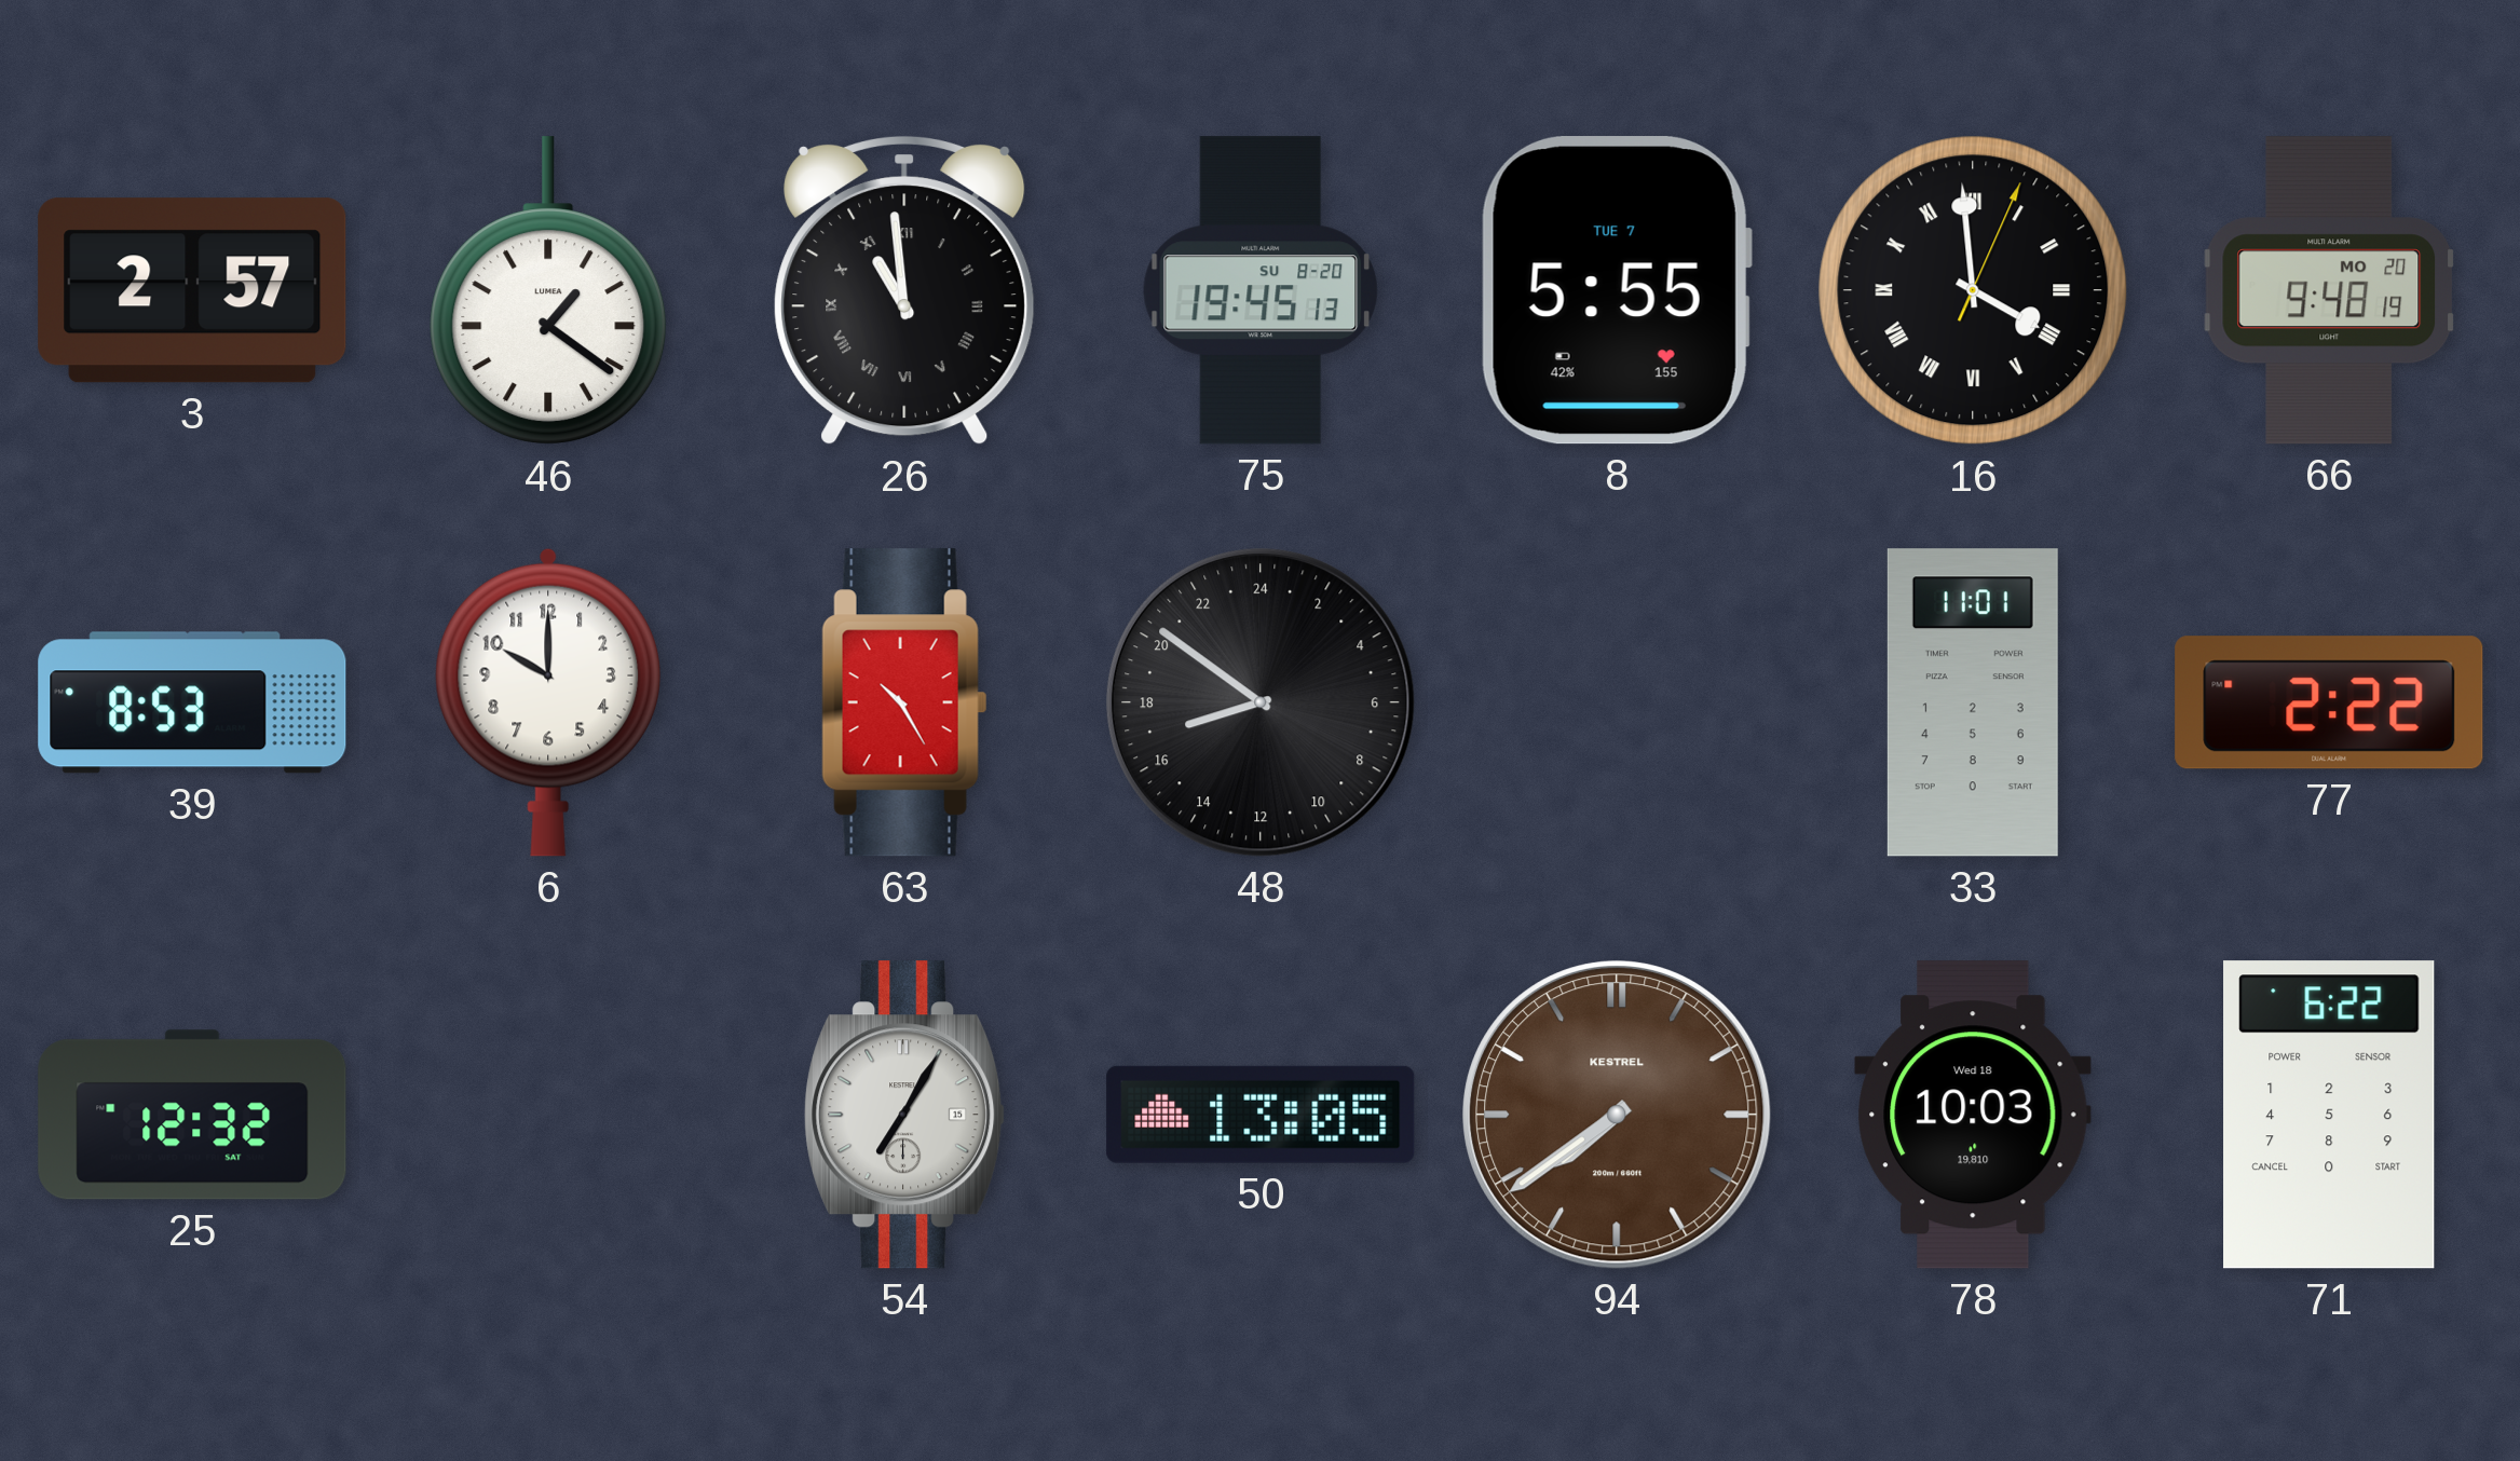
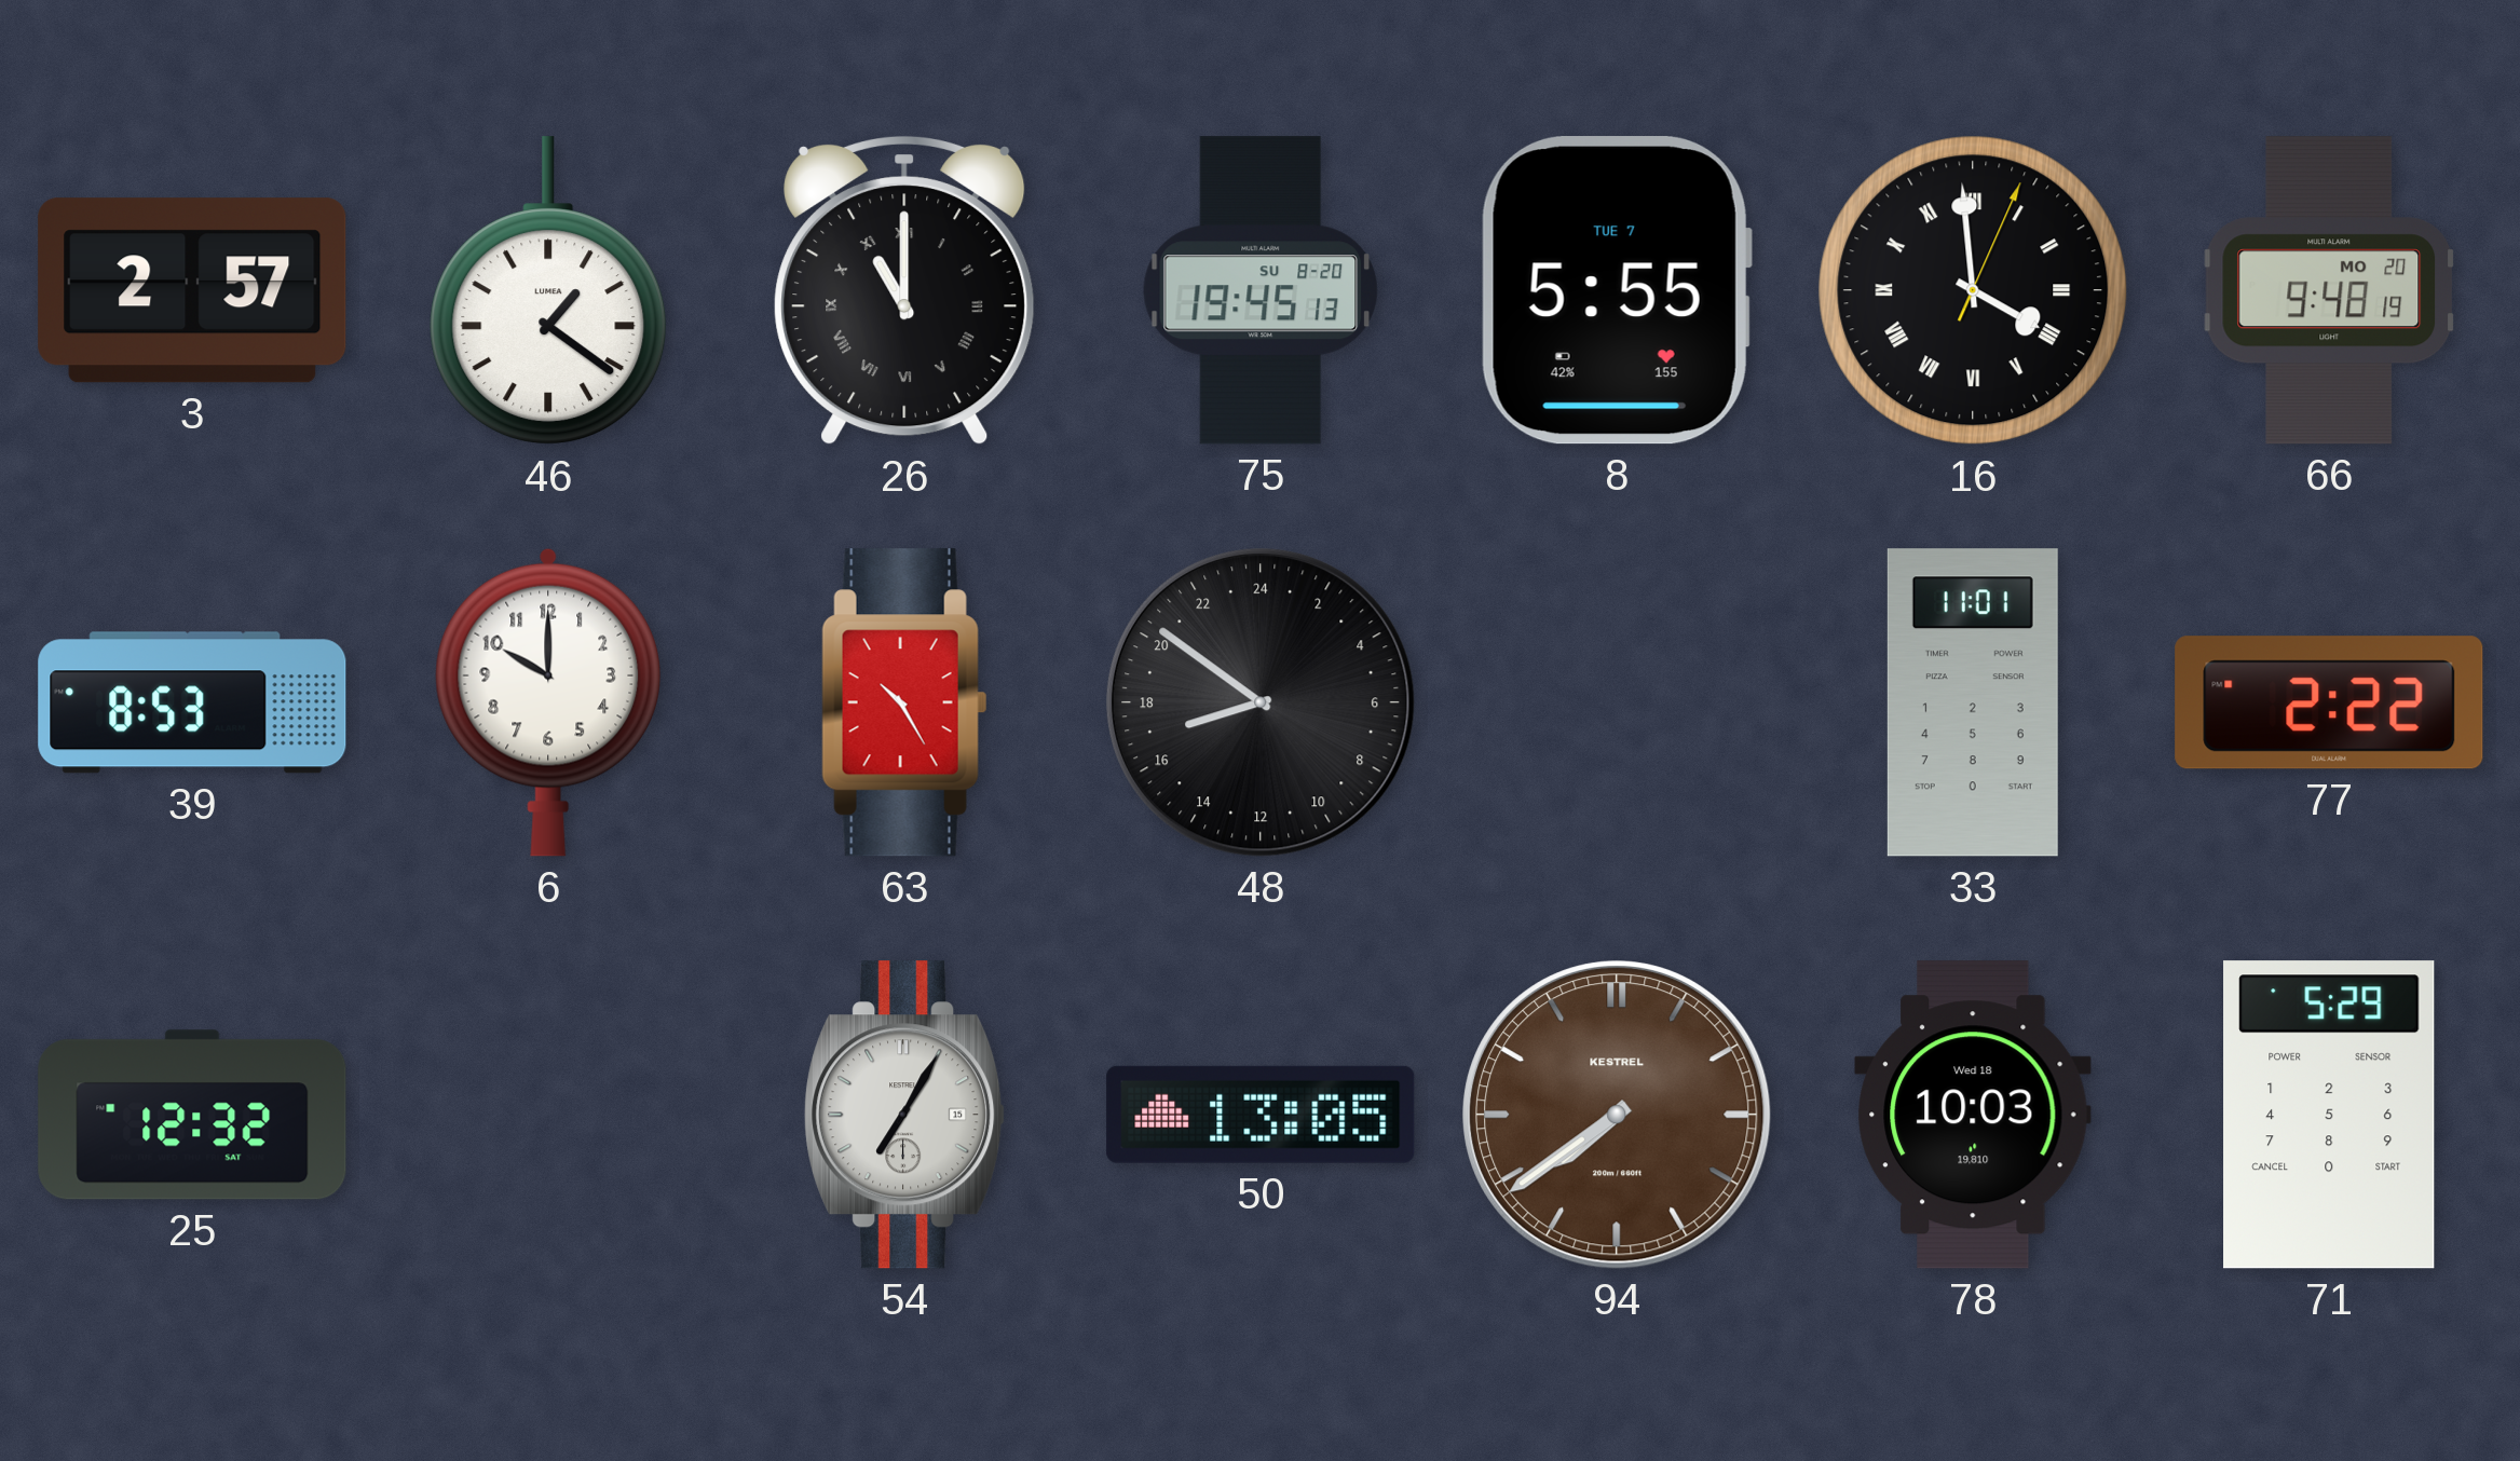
26: 10:59 -> 11:00 (904, 291)
71: 6:22 -> 5:29 (2329, 1115)
